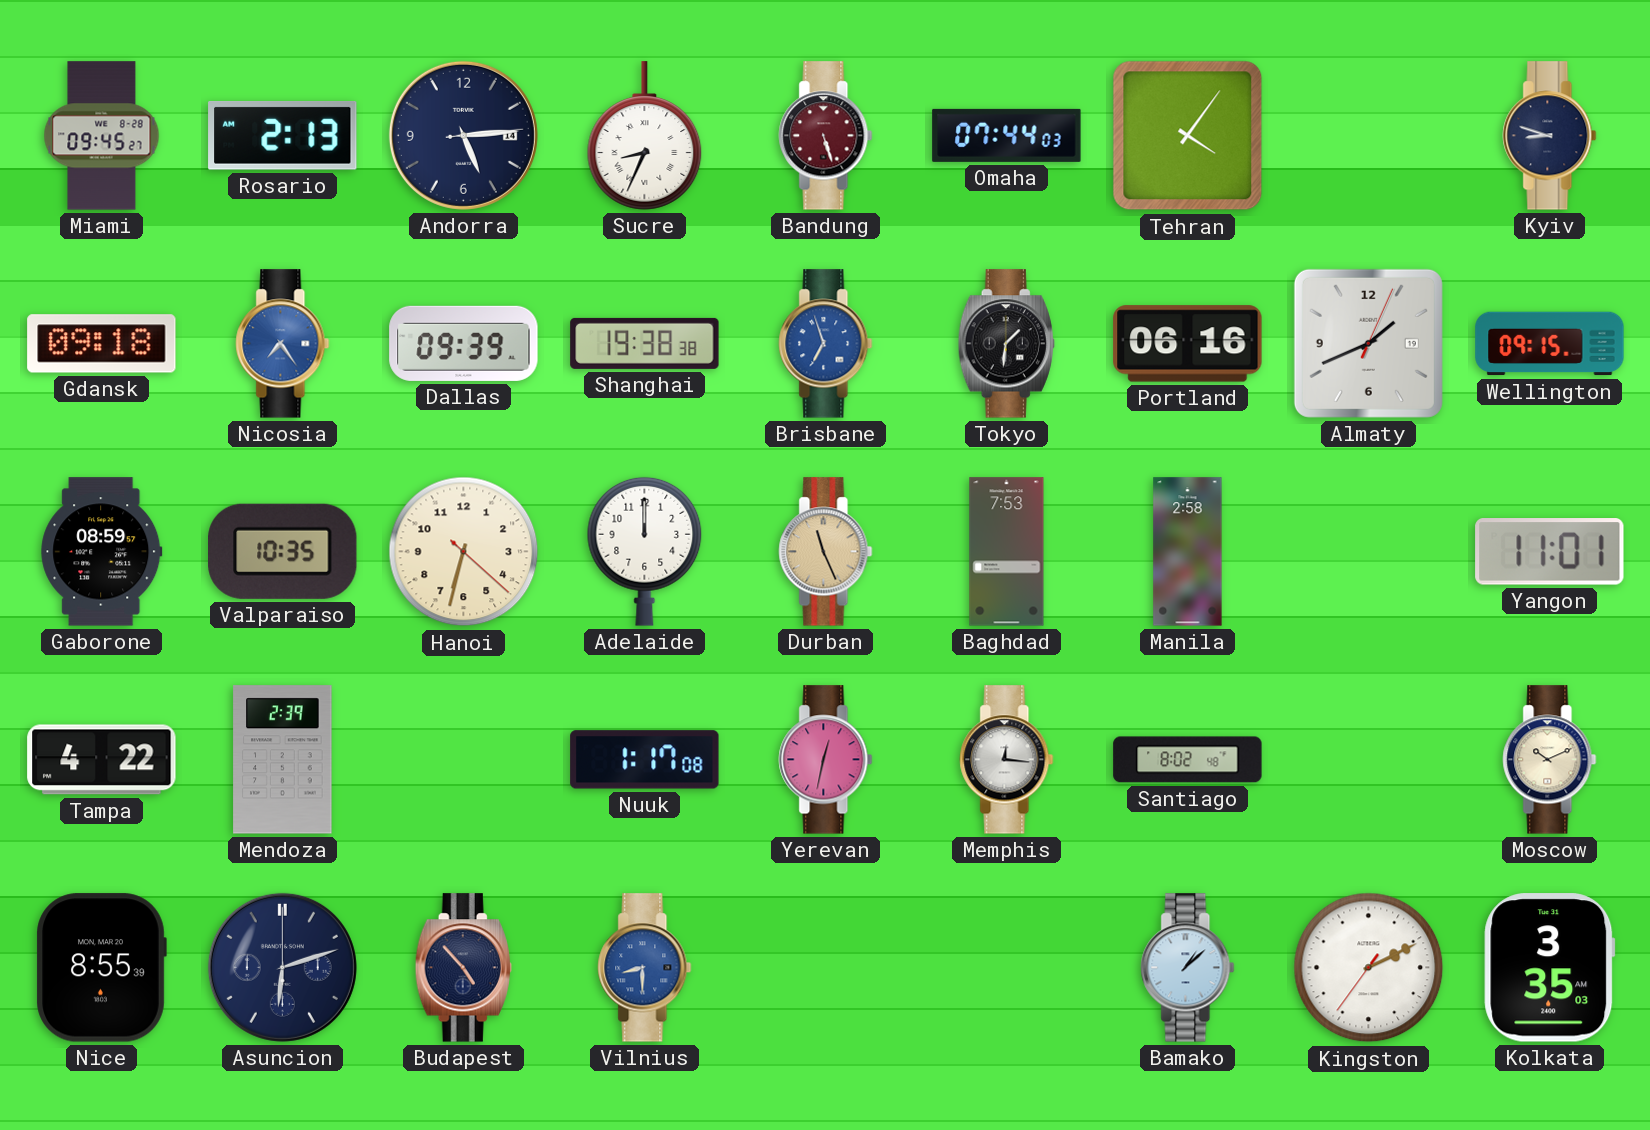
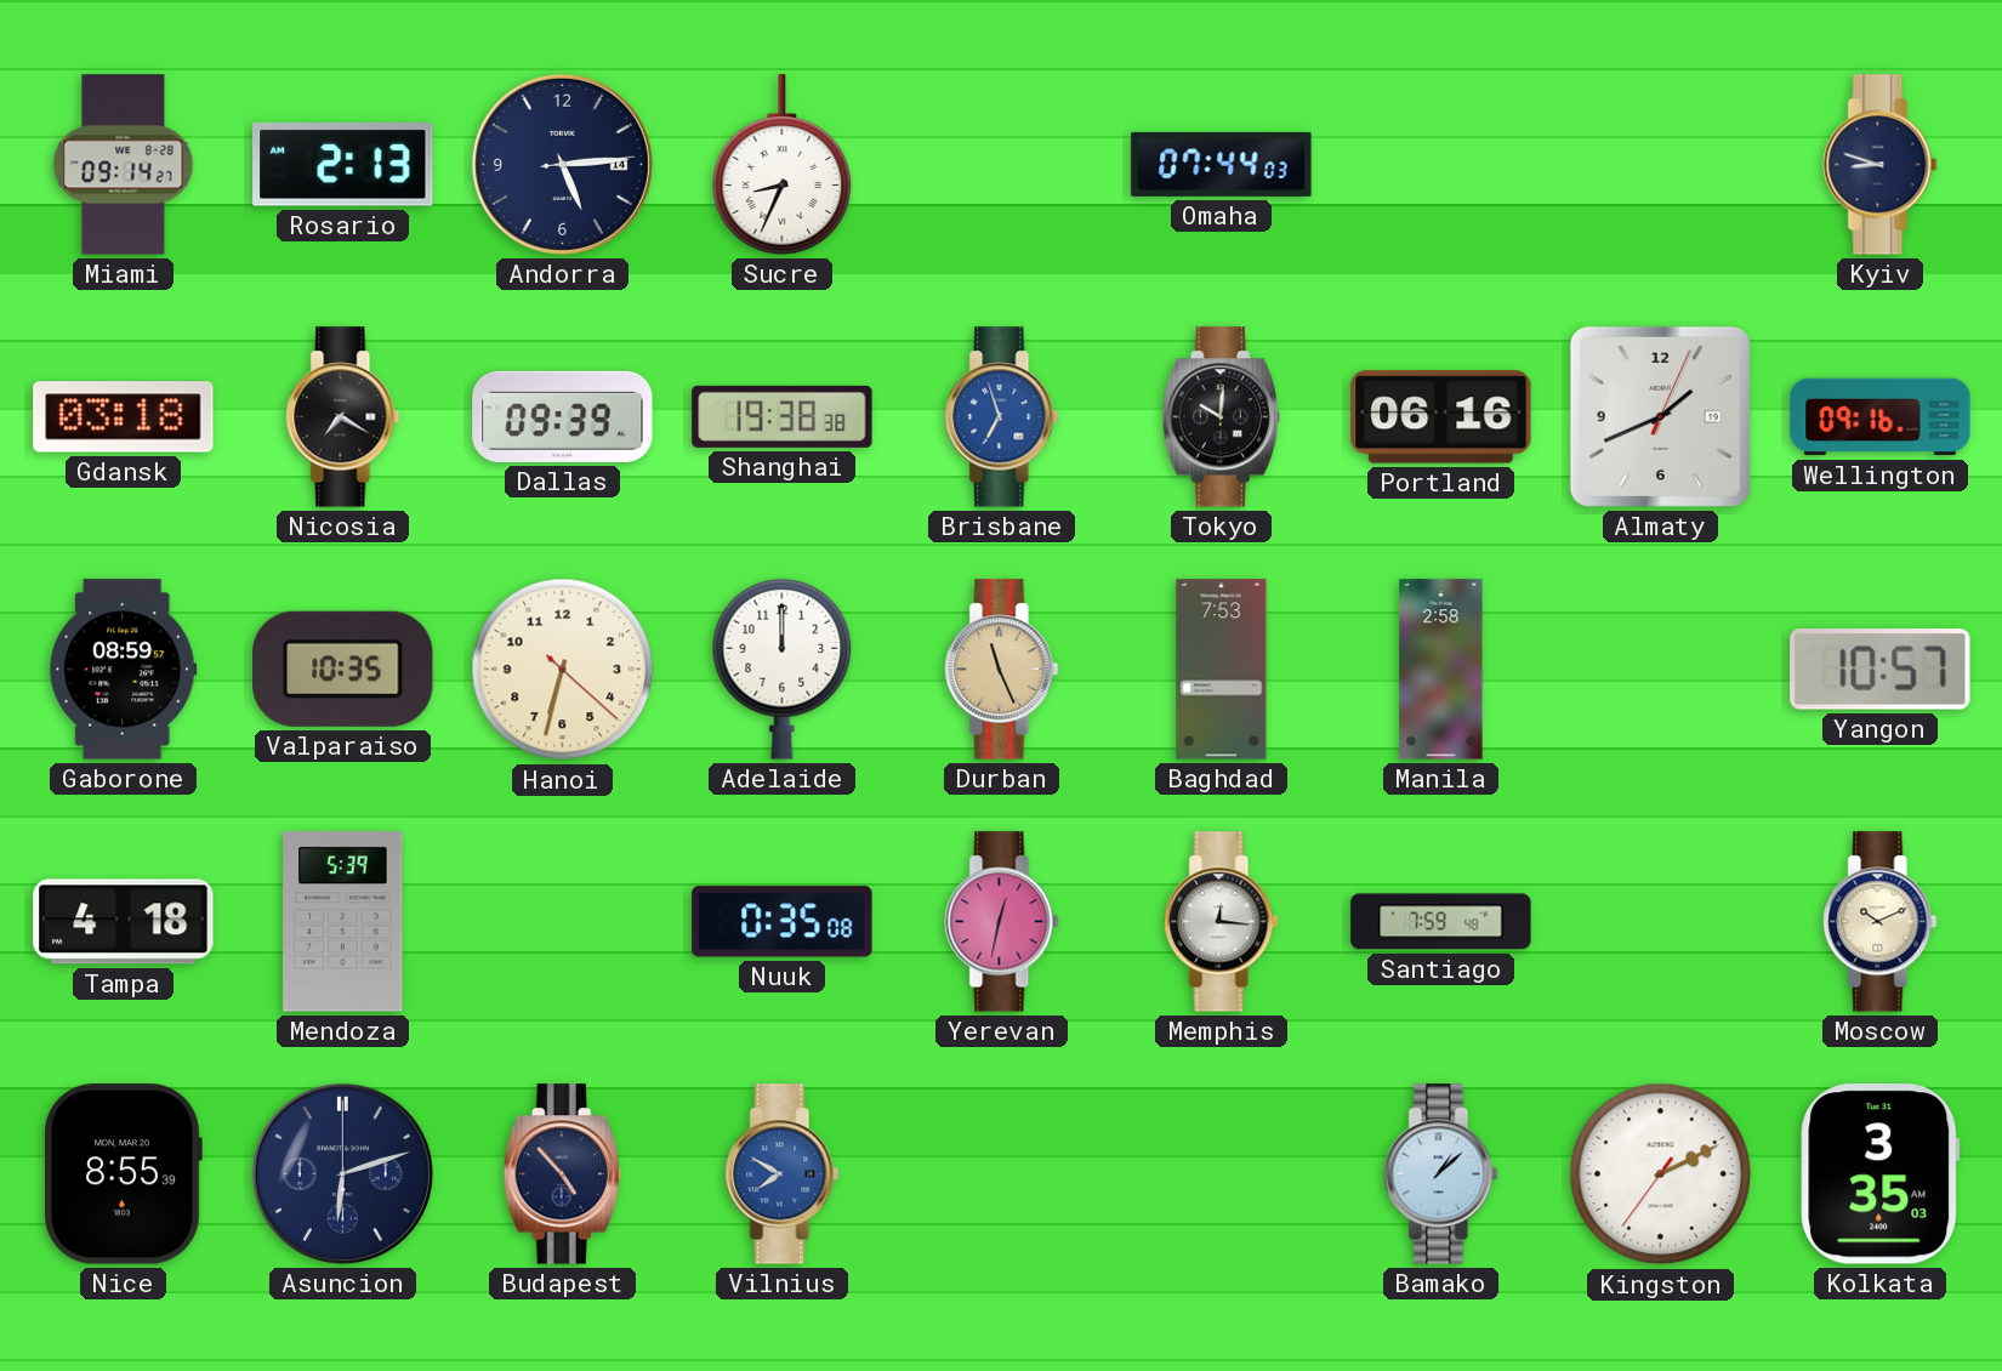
Miami: 09:45 -> 09:14 (124, 165)
Bandung: 5:27 -> none (826, 136)
Tehran: 4:06 -> none (1188, 136)
Gdansk: 09:18 -> 03:18 (124, 417)
Nicosia: 7:24 -> 7:20 (343, 417)
Nicosia dial: blue -> black (343, 417)
Tokyo: 1:31 -> 10:01 (1221, 417)
Wellington: 09:15 -> 09:16 (1881, 417)
Yangon: 11:01 -> 10:57 (1881, 670)
Tampa: 4:22 -> 4:18 (124, 922)
Mendoza: 2:39 -> 5:39 (343, 922)
Nuuk: 1:17 -> 0:35 (783, 922)
Santiago: 8:02 -> 7:59 (1441, 922)
Vilnius: 8:30 -> 7:50 (783, 1174)
